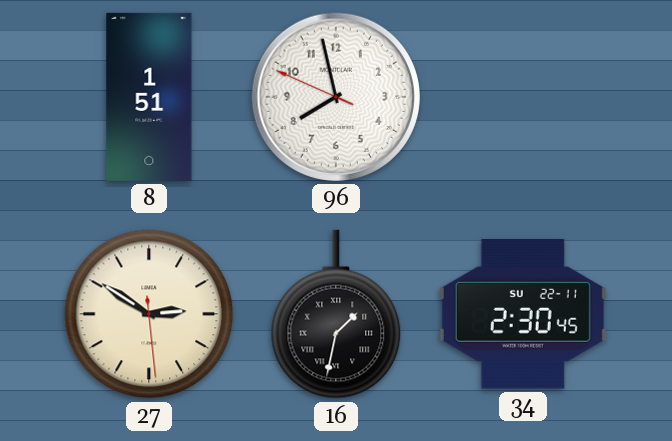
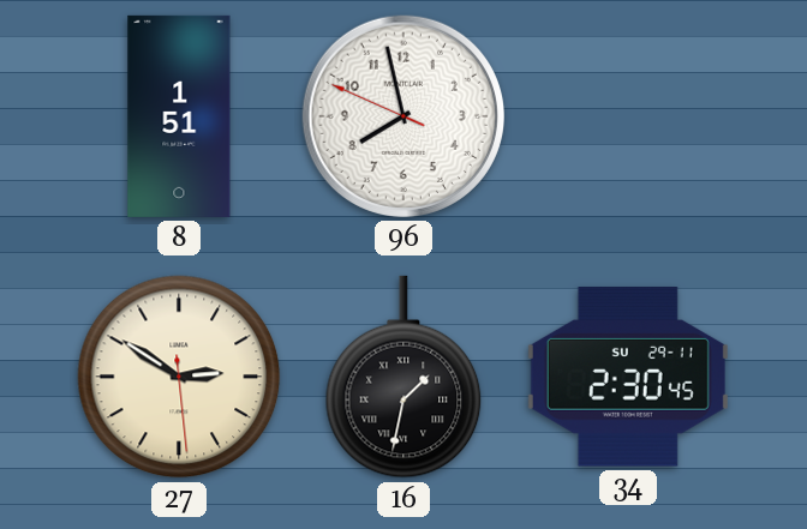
34 date: SU 22-11 -> SU 29-11 (628, 377)
